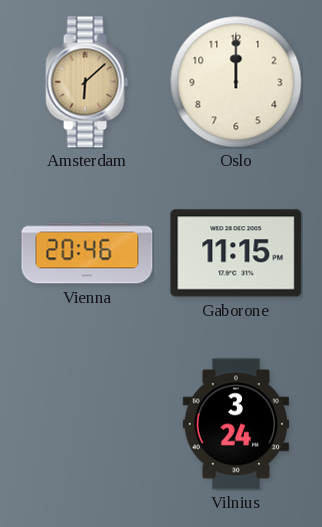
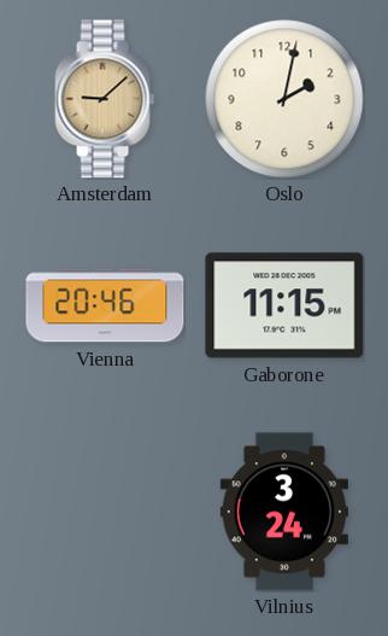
Amsterdam: 6:08 -> 9:08 (105, 99)
Oslo: 12:00 -> 2:02 (284, 99)
